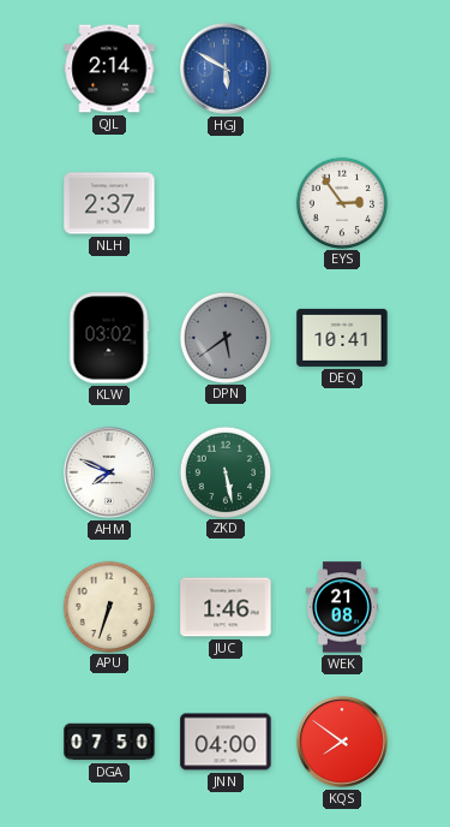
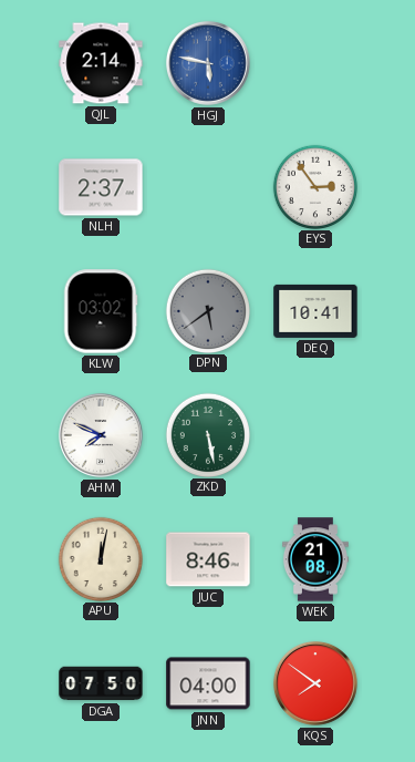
HGJ: 5:50 -> 5:47 (208, 63)
APU: 6:33 -> 12:02 (100, 558)
JUC: 1:46 -> 8:46 (208, 559)
